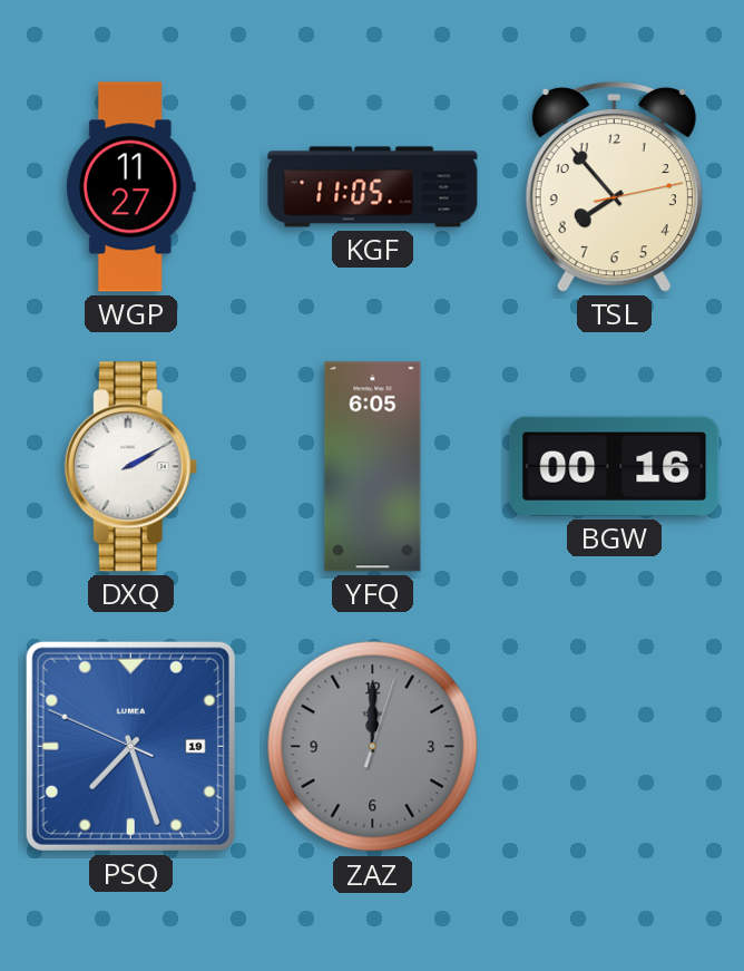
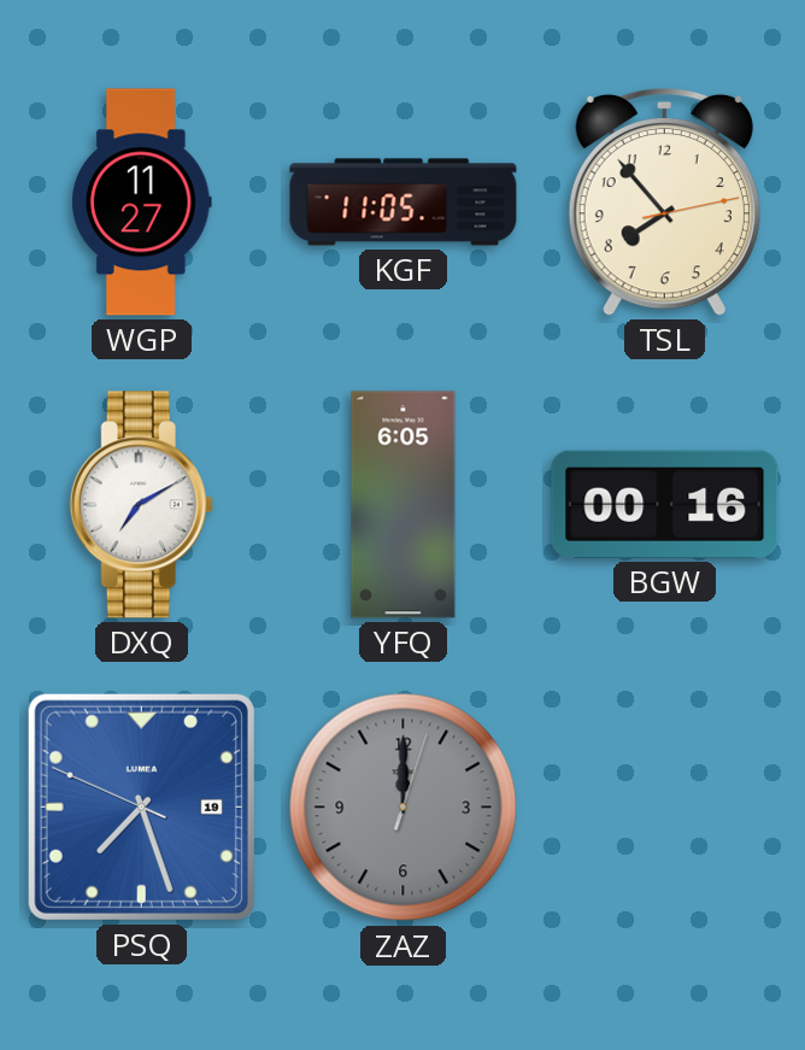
DXQ: 2:10 -> 7:10 (141, 505)
